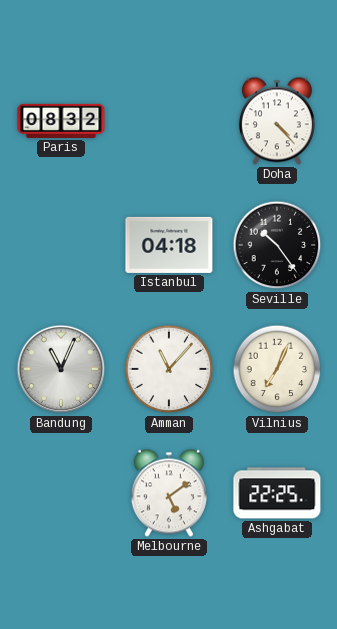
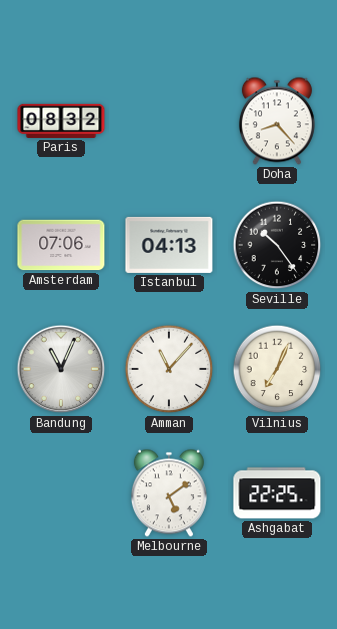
Doha: 4:23 -> 8:23 (277, 121)
Amsterdam: none -> 07:06 (61, 245)
Istanbul: 04:18 -> 04:13 (169, 245)
